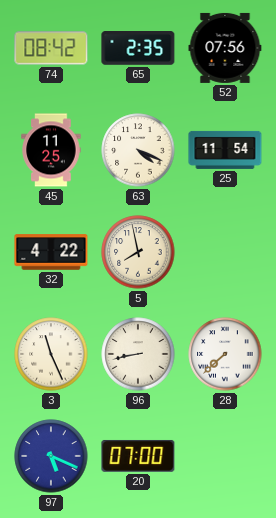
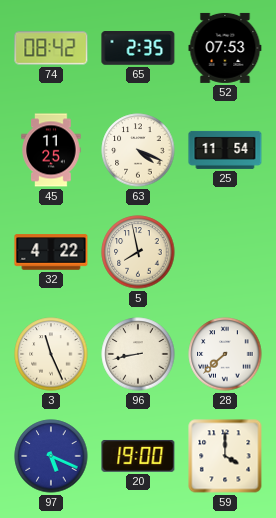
52: 07:56 -> 07:53 (225, 48)
20: 07:00 -> 19:00 (138, 456)
59: none -> 4:00 (225, 456)
